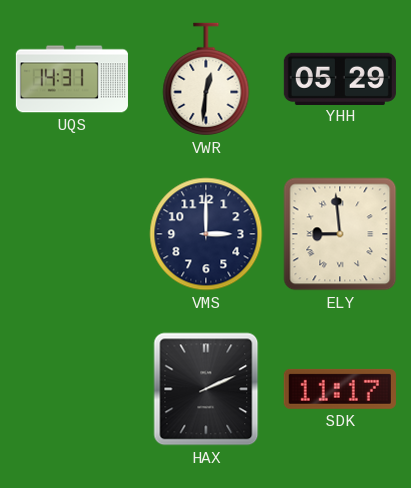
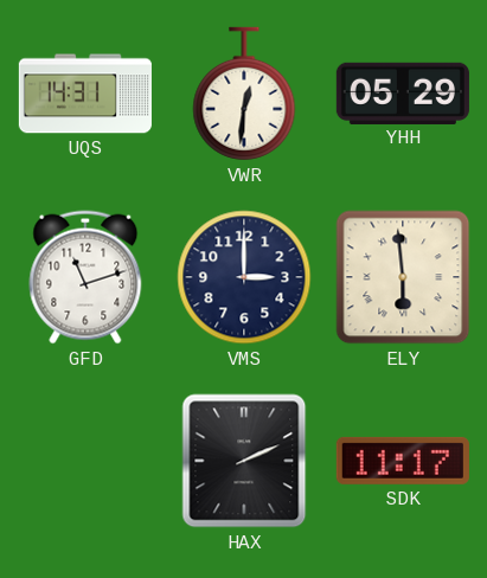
GFD: none -> 11:12 (85, 277)
ELY: 8:59 -> 5:59 (403, 277)
